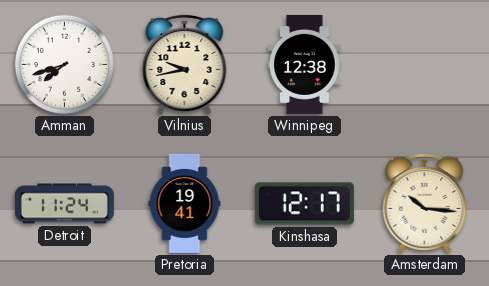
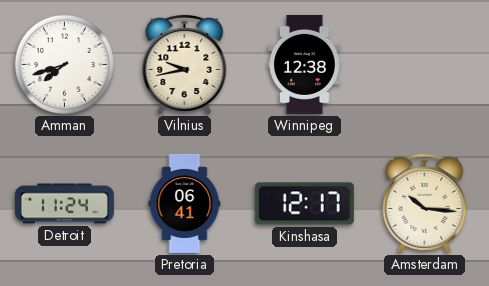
Pretoria: 19:41 -> 06:41 (185, 203)
